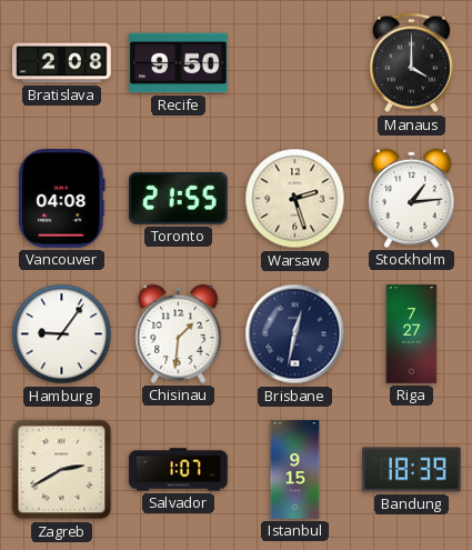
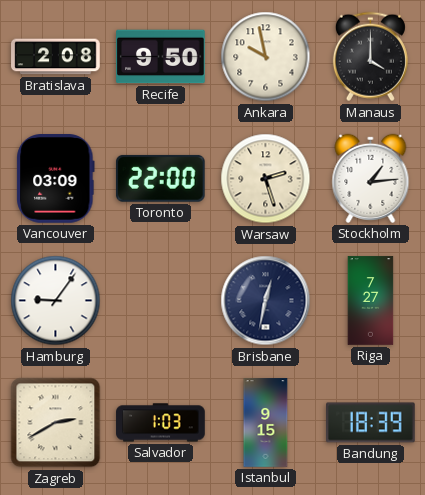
Ankara: none -> 9:58 (266, 57)
Vancouver: 04:08 -> 03:09 (56, 179)
Toronto: 21:55 -> 22:00 (160, 178)
Chisinau: 1:31 -> none (179, 333)
Salvador: 1:07 -> 1:03 (161, 423)
